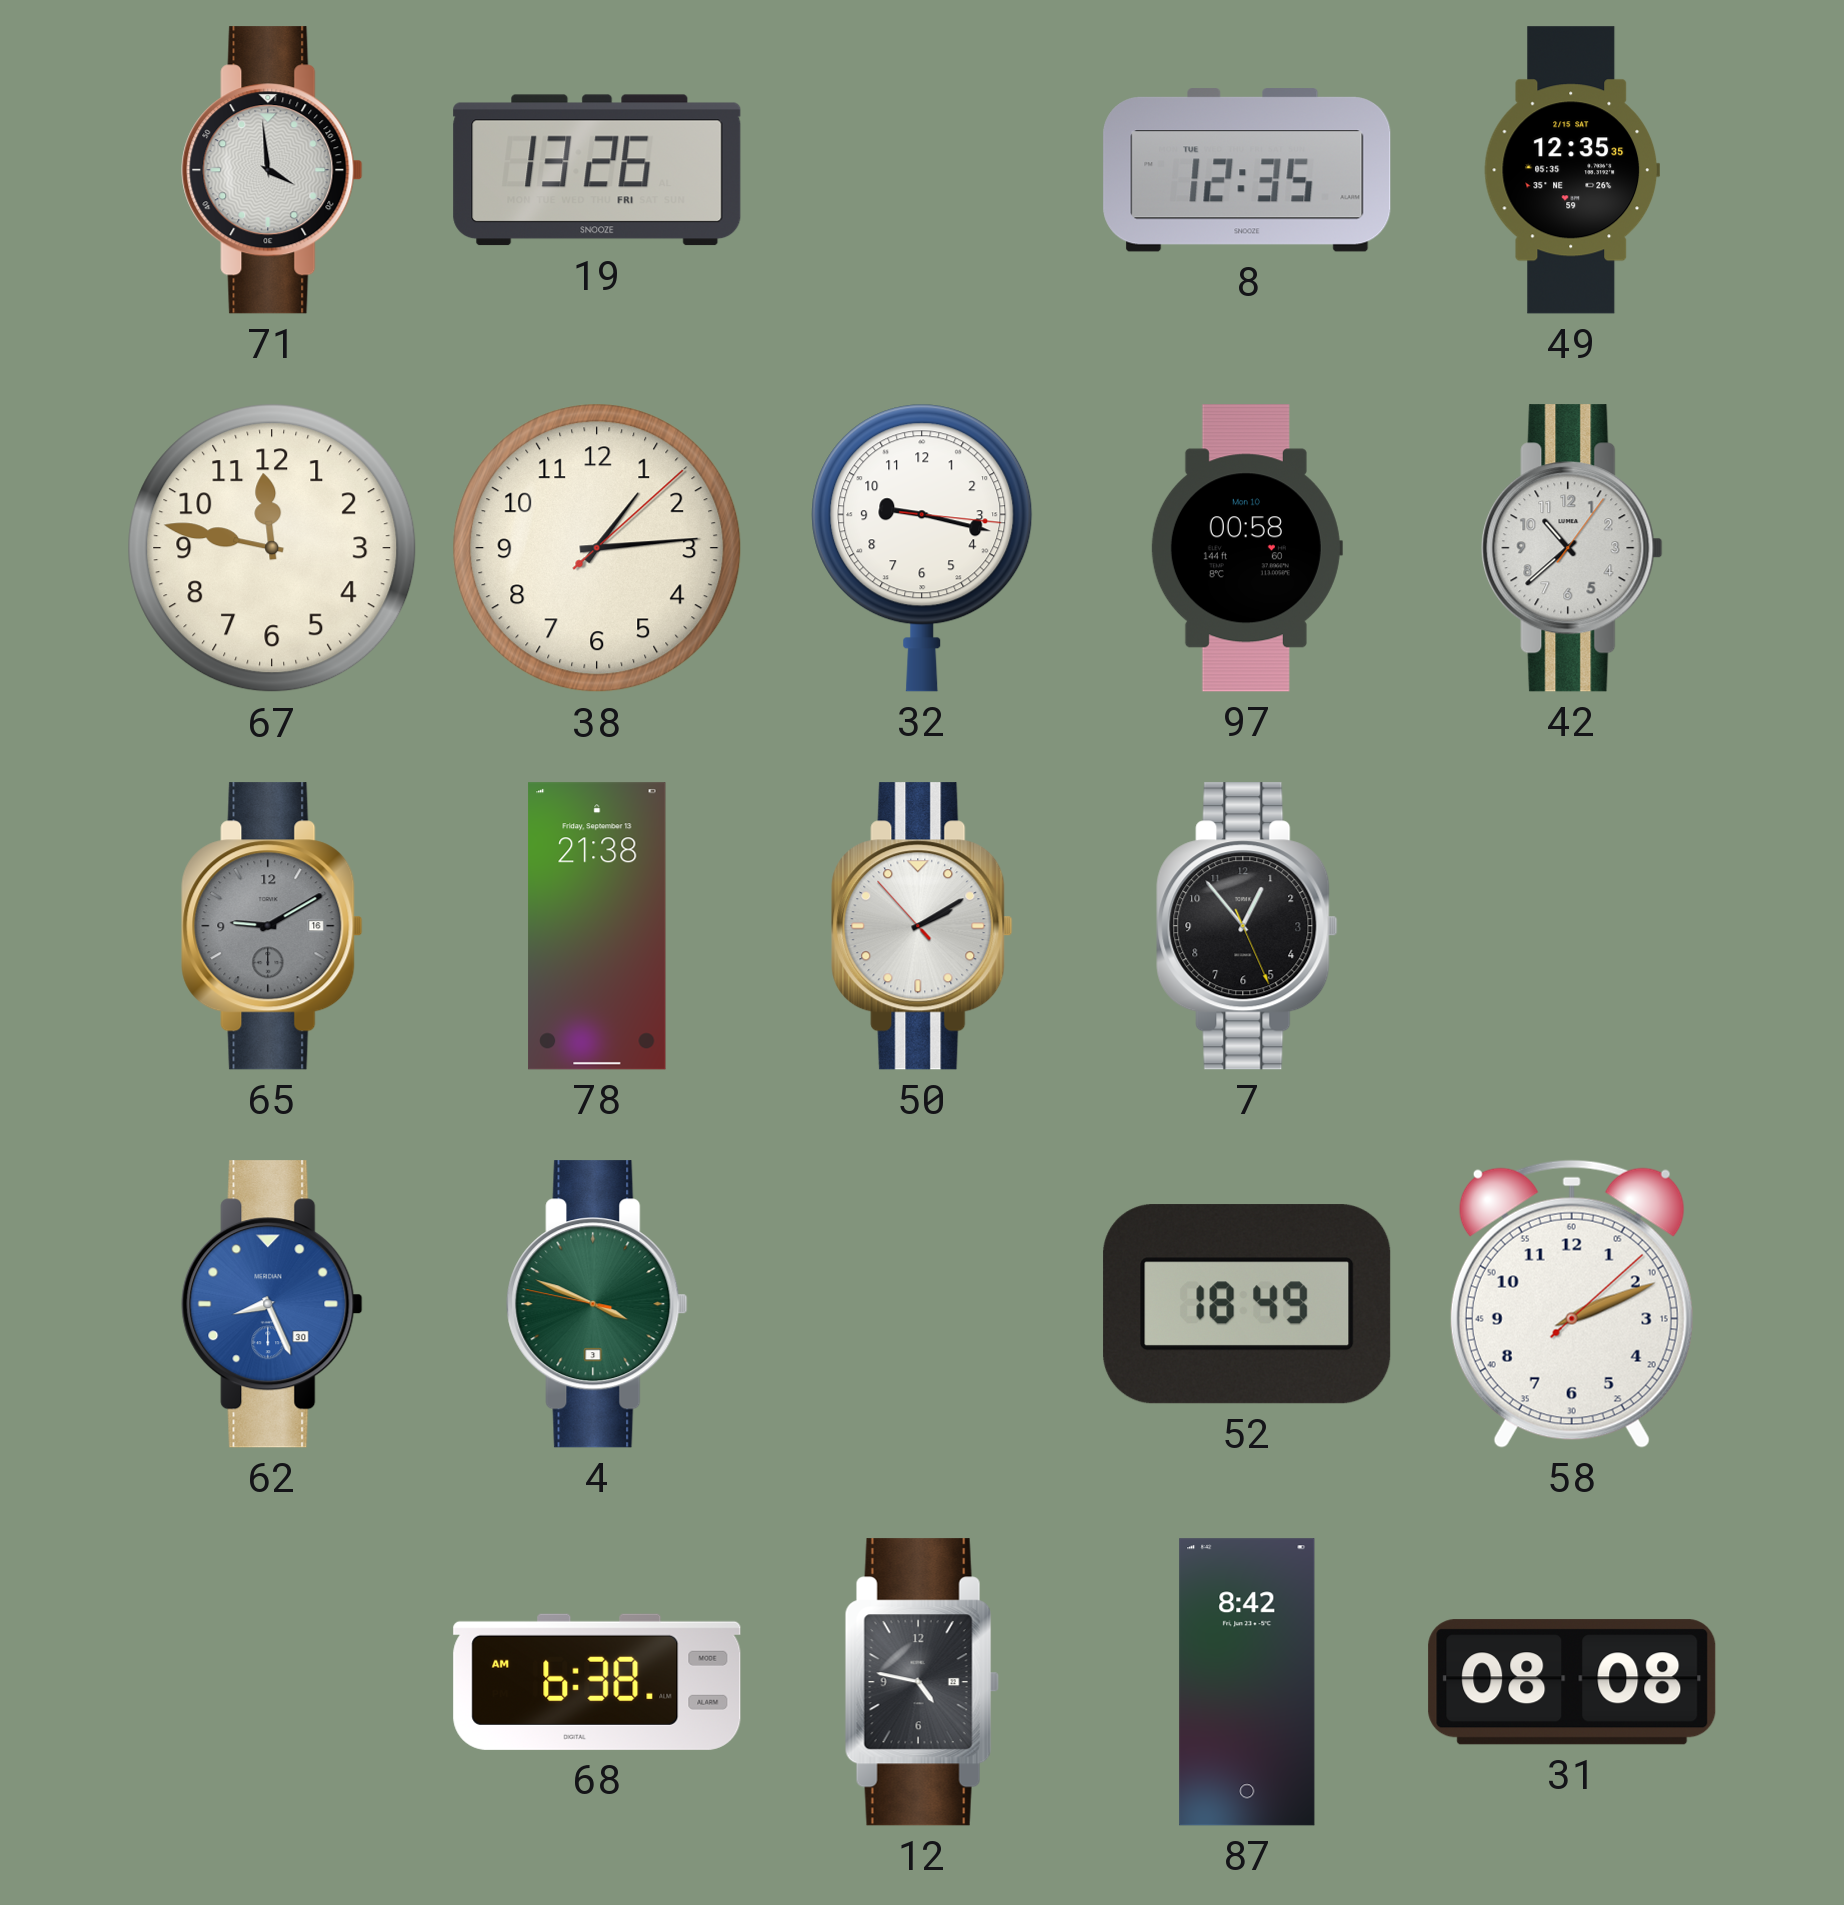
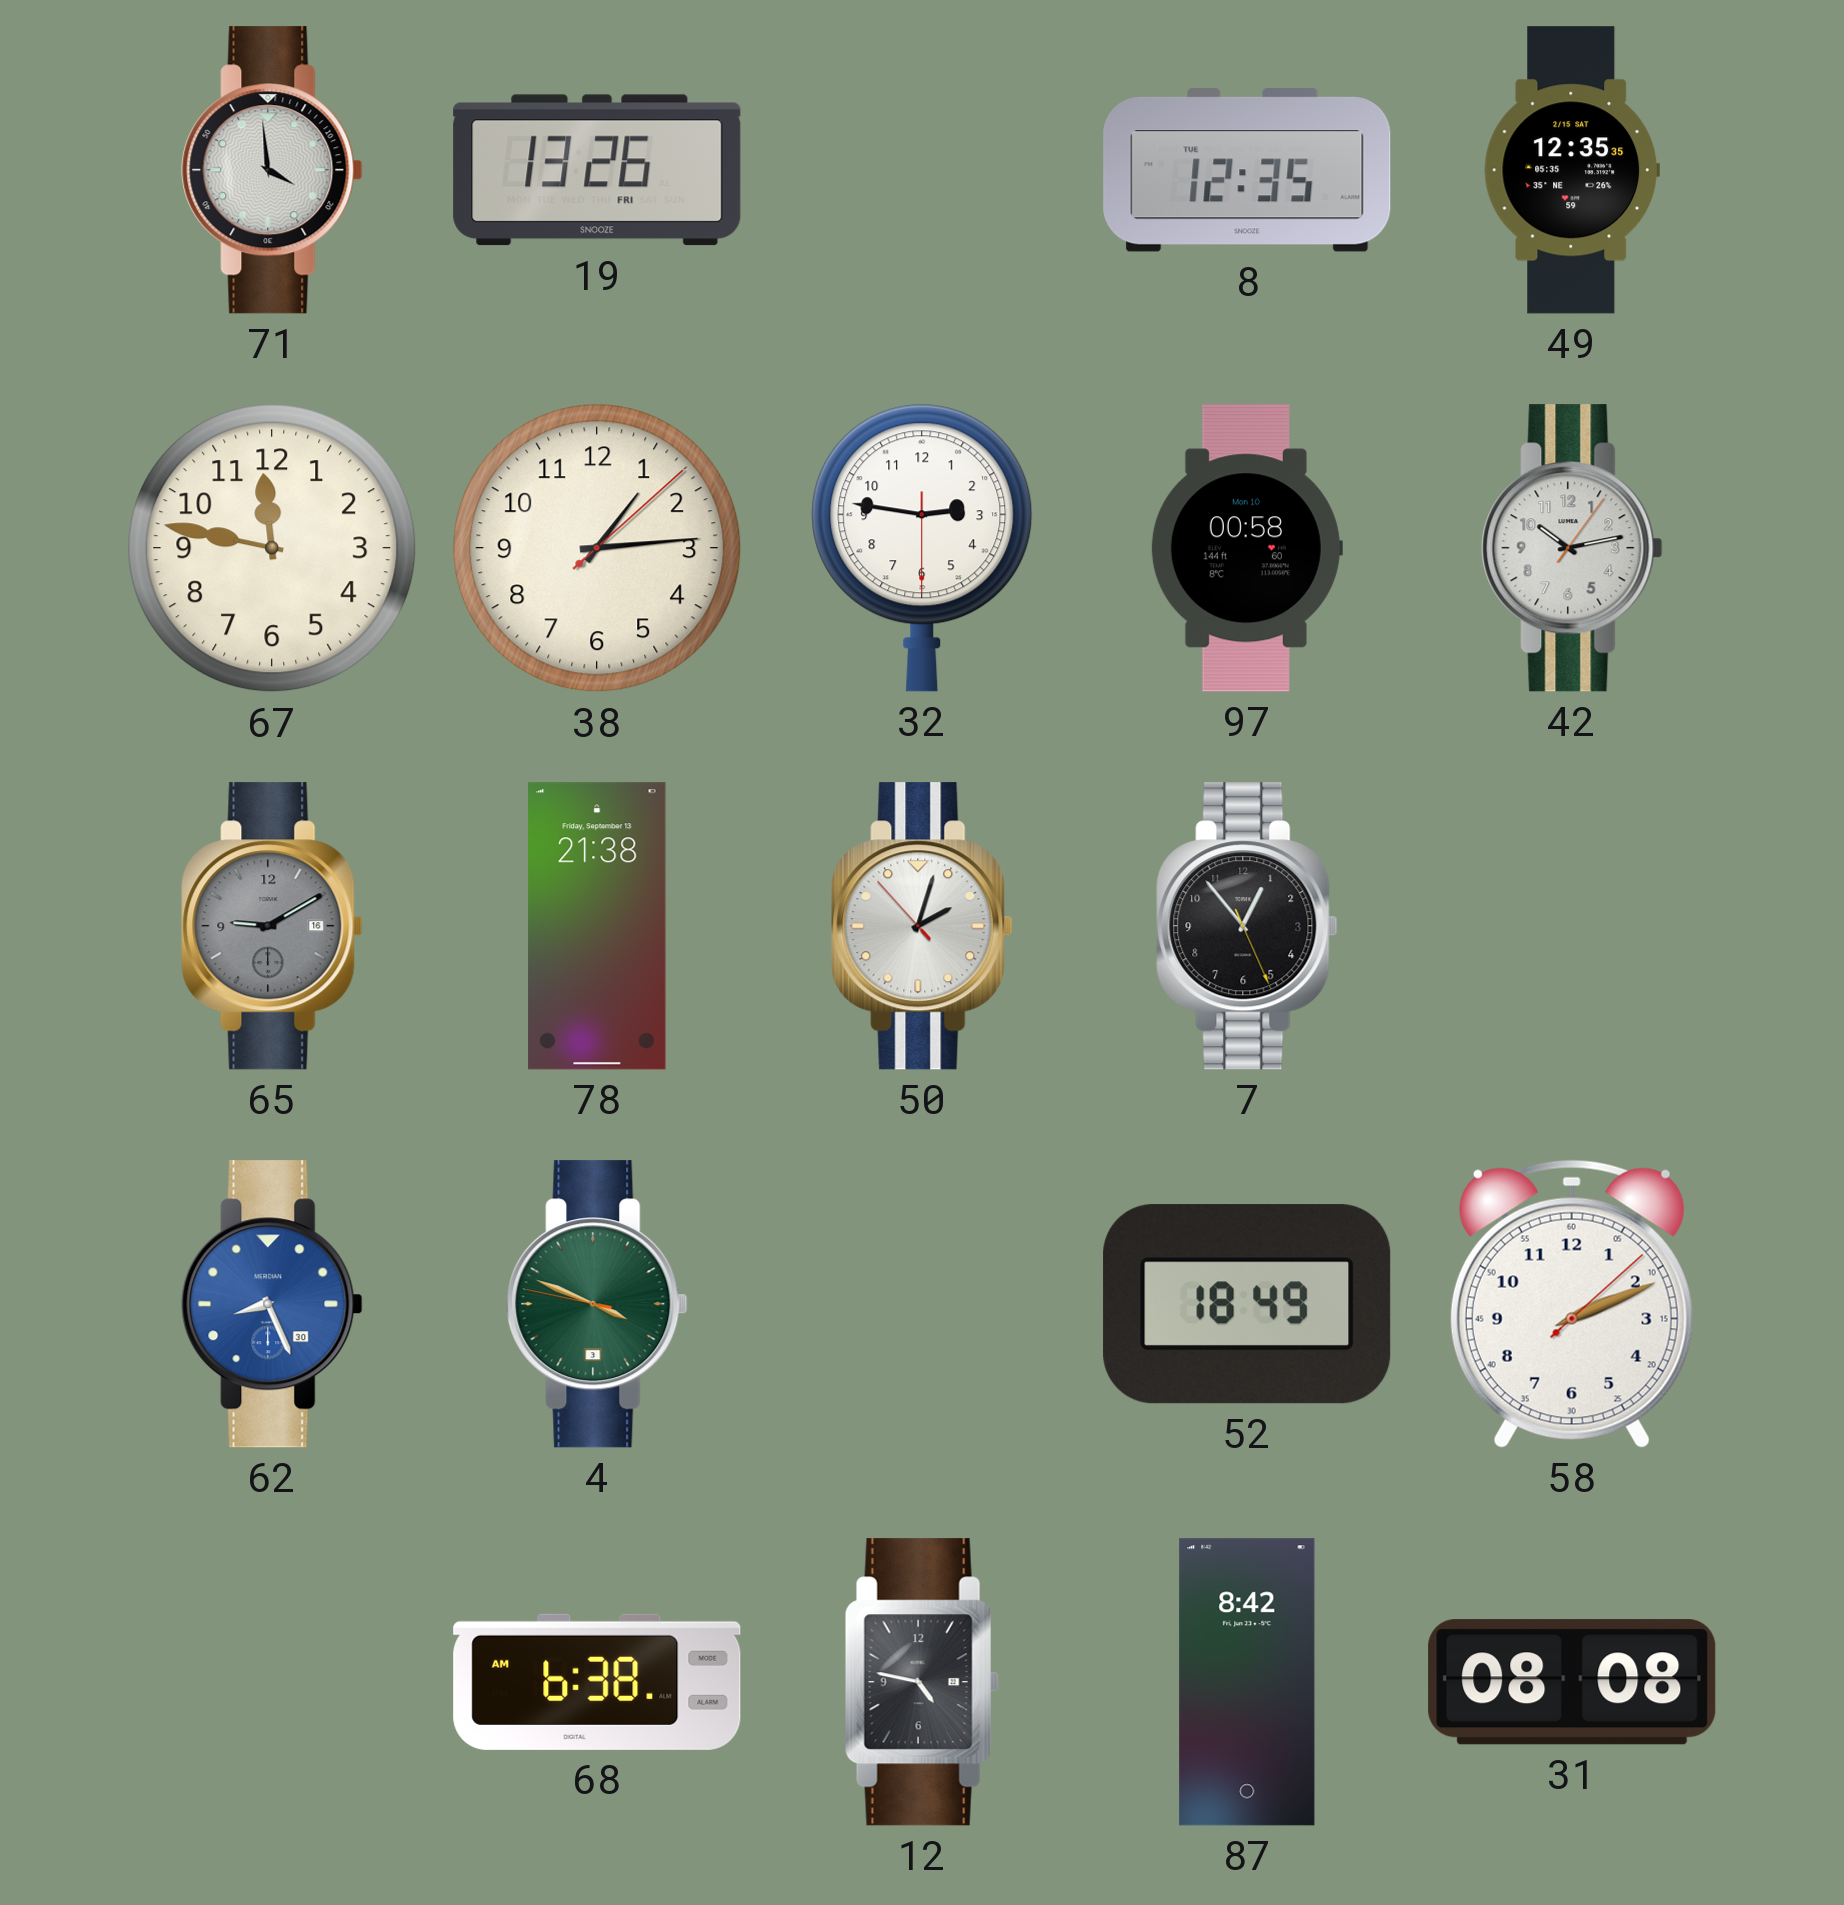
32: 9:17 -> 2:46 (922, 548)
42: 10:38 -> 10:13 (1572, 548)
50: 2:09 -> 2:02 (922, 926)
